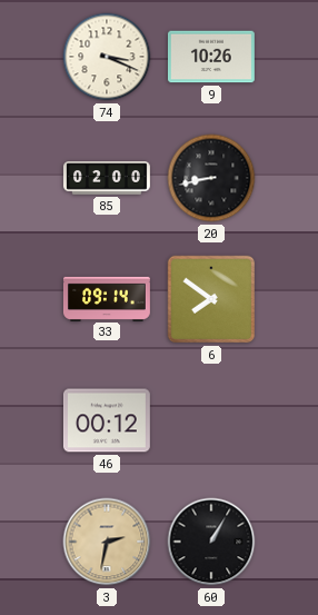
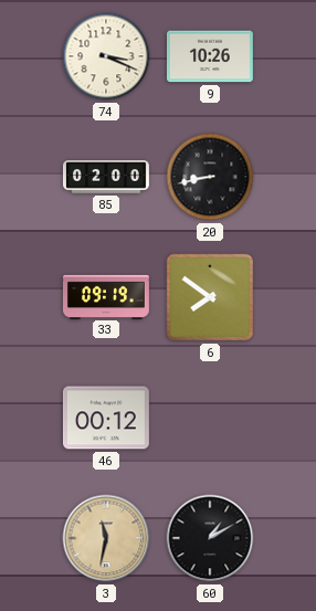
33: 09:14 -> 09:19 (106, 296)
3: 2:32 -> 11:32 (106, 538)
60: 1:05 -> 1:10 (210, 538)
